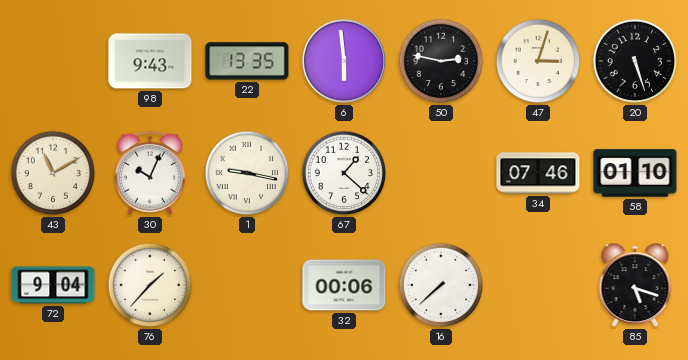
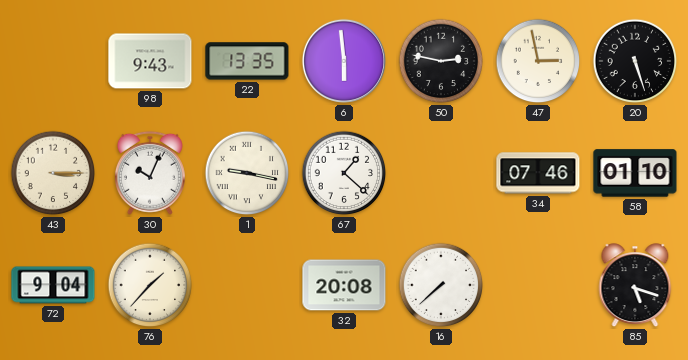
47: 3:03 -> 2:58 (538, 61)
43: 11:10 -> 3:15 (53, 173)
32: 00:06 -> 20:08 (344, 285)
